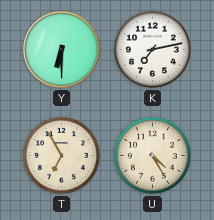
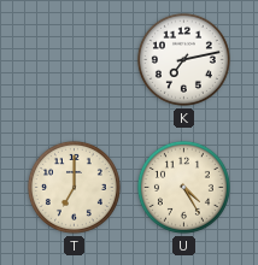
Y: 6:30 -> none (62, 50)
T: 6:55 -> 7:00 (74, 187)
